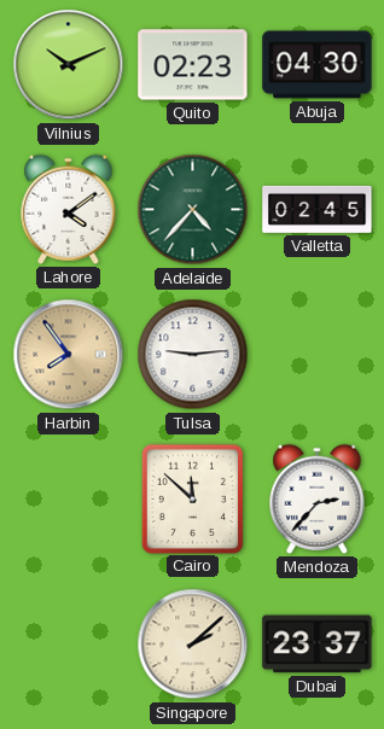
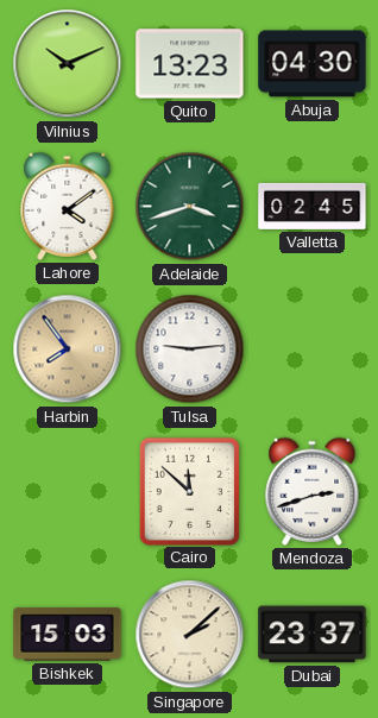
Quito: 02:23 -> 13:23 (190, 64)
Adelaide: 4:37 -> 3:42 (190, 207)
Mendoza: 2:37 -> 2:42 (313, 491)
Bishkek: none -> 15:03 (68, 635)
